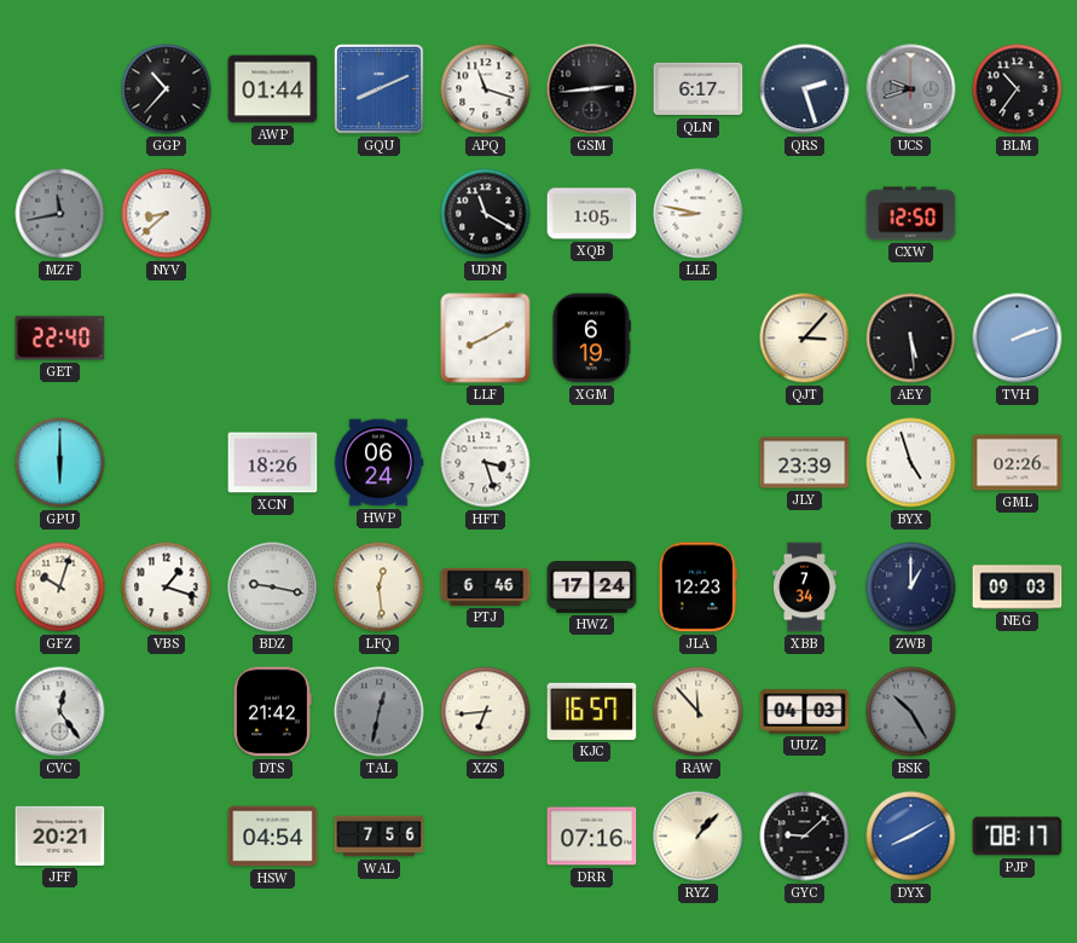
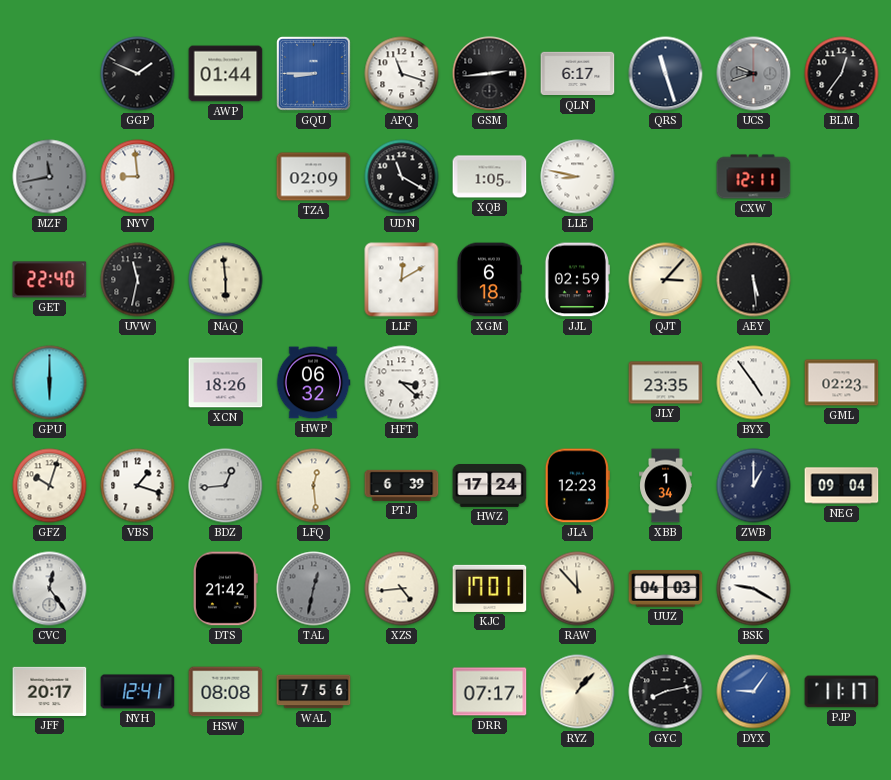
GGP: 10:37 -> 1:49 (138, 74)
GQU: 8:11 -> 8:45 (314, 74)
QRS: 2:27 -> 11:27 (666, 74)
BLM: 10:36 -> 12:36 (842, 74)
NYV: 8:38 -> 8:59 (138, 177)
TZA: none -> 02:09 (314, 177)
CXW: 12:50 -> 12:11 (754, 177)
UVW: none -> 11:32 (138, 280)
NAQ: none -> 5:59 (226, 280)
LLF: 8:10 -> 12:10 (402, 280)
XGM: 6:19 -> 6:18 (489, 280)
JJL: none -> 02:59 (577, 280)
TVH: 2:12 -> none (1018, 339)
HWP: 06:24 -> 06:32 (313, 383)
HFT: 3:27 -> 3:22 (402, 383)
JLY: 23:39 -> 23:35 (666, 383)
BYX: 4:57 -> 4:54 (754, 383)
GML: 02:26 -> 02:23 (842, 383)
BDZ: 9:17 -> 12:44 (226, 486)
PTJ: 6:46 -> 6:39 (402, 485)
XBB: 7:34 -> 1:34 (666, 486)
NEG: 09:03 -> 09:04 (842, 486)
XZS: 6:44 -> 4:44 (402, 589)
KJC: 16:57 -> 17:01 (490, 588)
BSK: 10:25 -> 9:20 (754, 589)
BSK dial: grey -> white (754, 589)
JFF: 20:21 -> 20:17 (50, 691)
NYH: none -> 12:41 (138, 692)
HSW: 04:54 -> 08:08 (226, 692)
DRR: 07:16 -> 07:17 (490, 692)
GYC: 9:08 -> 8:13 (666, 692)
DYX: 8:10 -> 9:06 (754, 692)
PJP: 08:17 -> 11:17 (842, 692)
